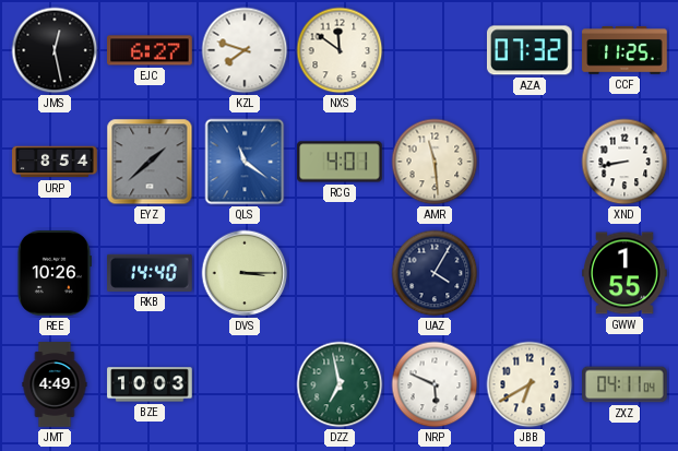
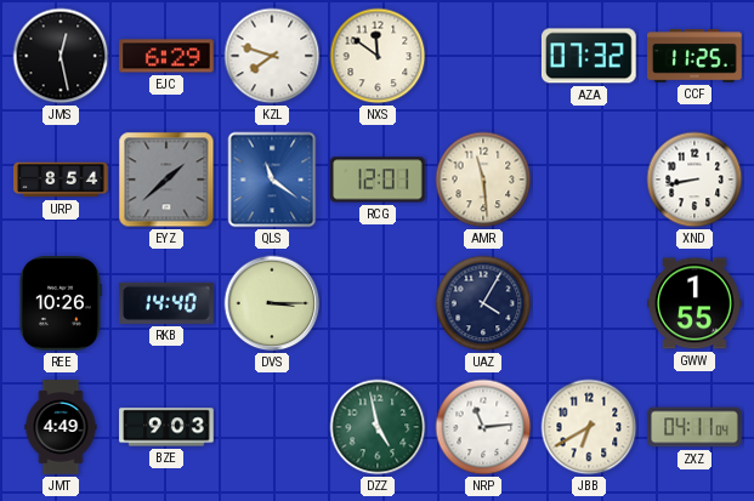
EJC: 6:27 -> 6:29 (166, 56)
RCG: 4:01 -> 12:01 (378, 180)
BZE: 10:03 -> 9:03 (166, 427)
DZZ: 6:58 -> 4:58 (378, 427)
NRP: 5:49 -> 11:14 (483, 427)
